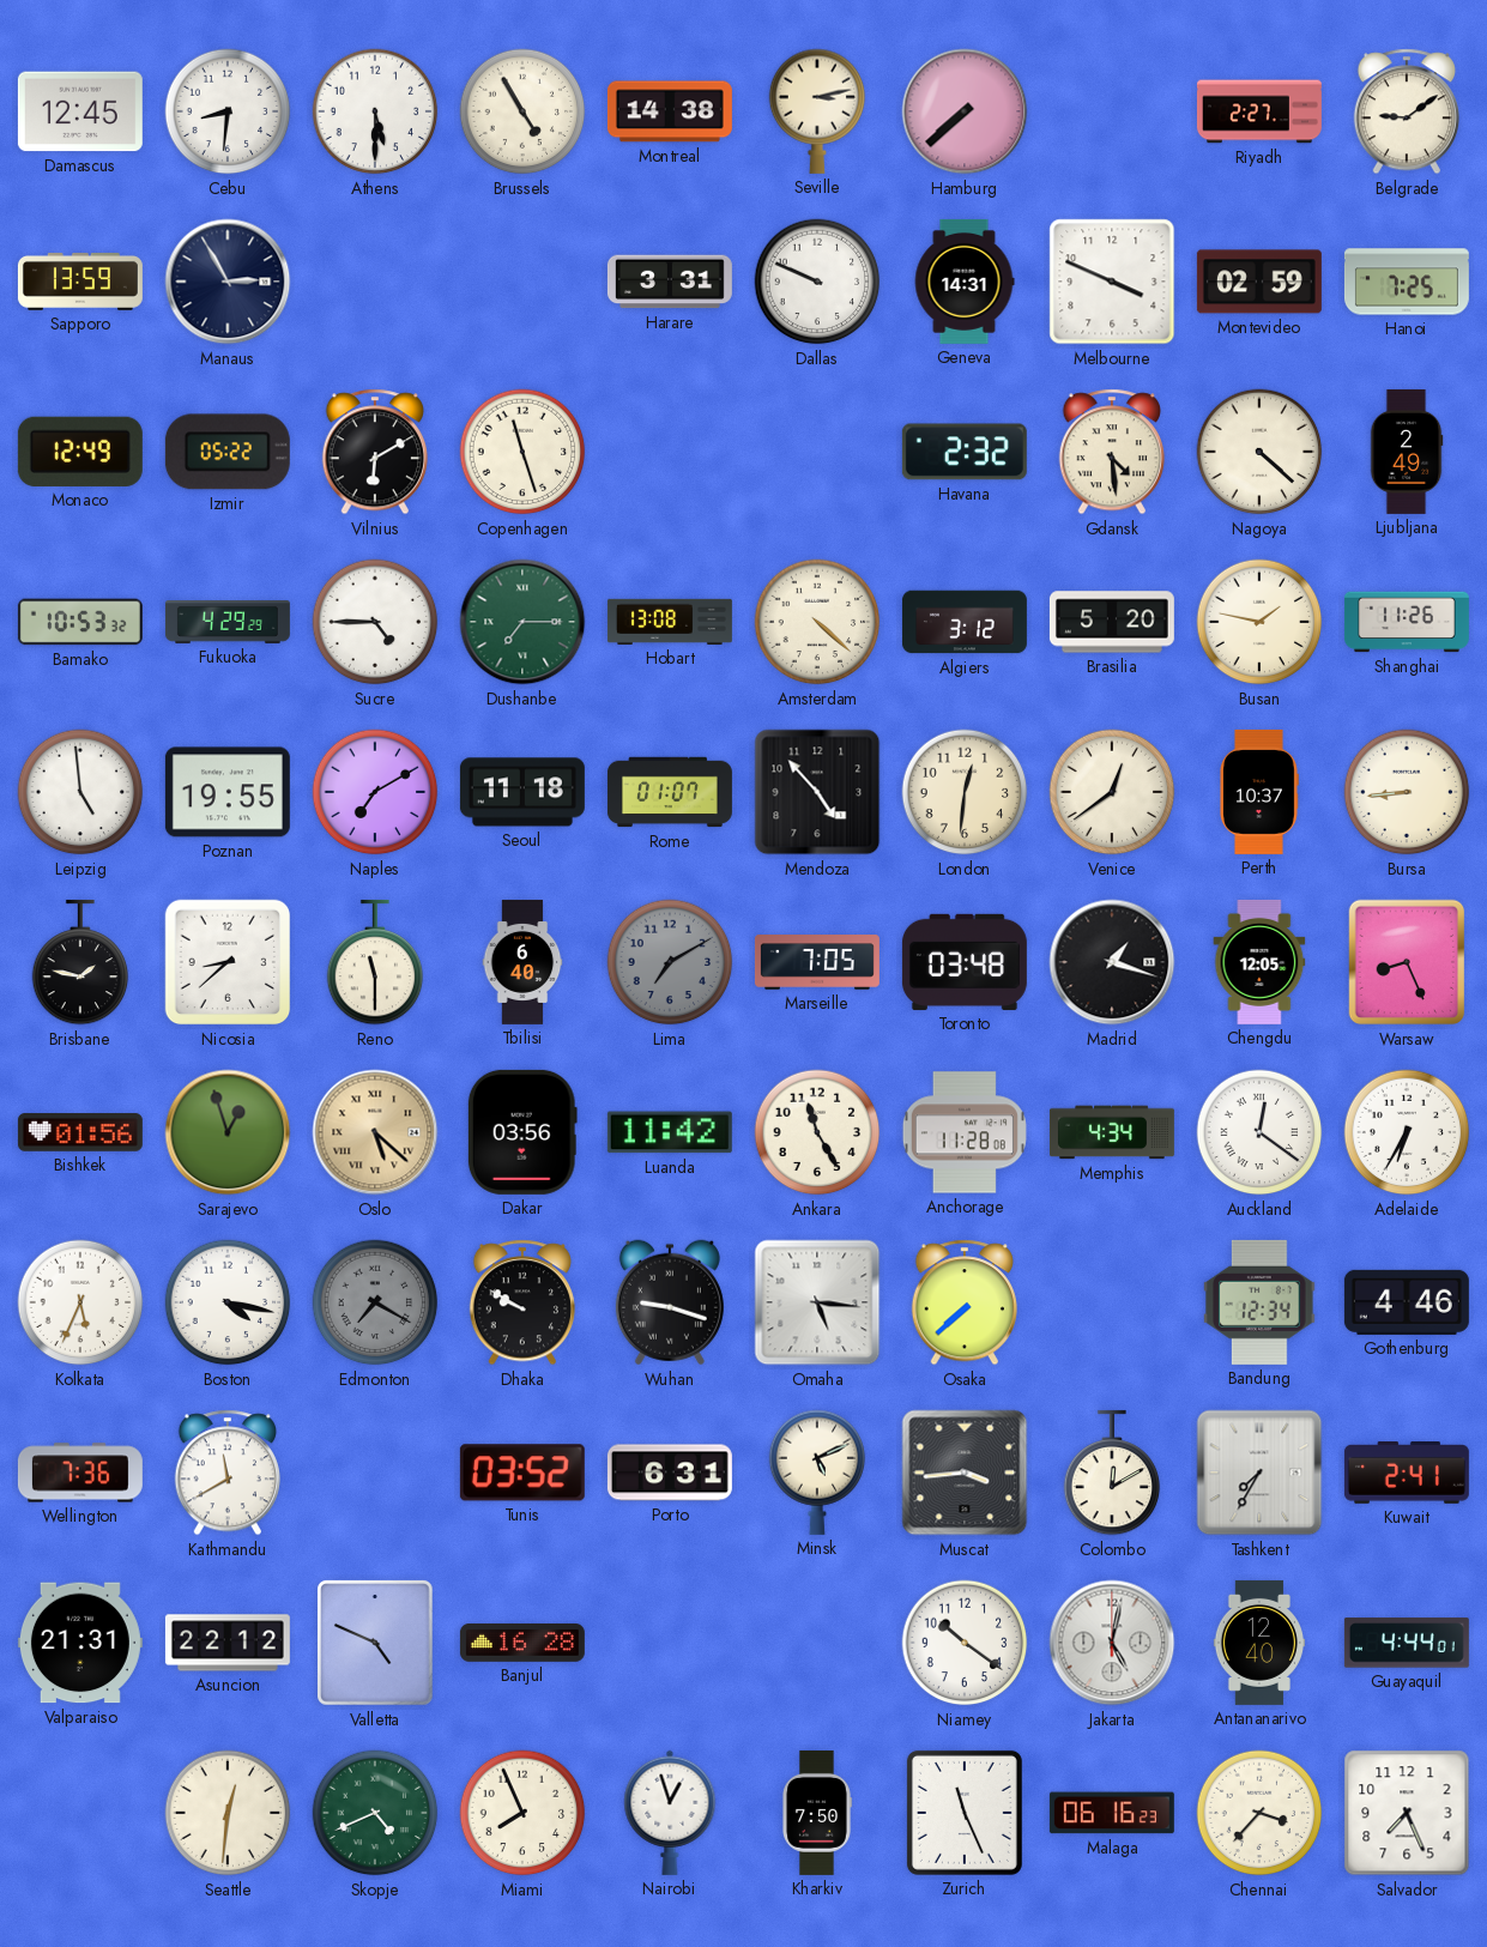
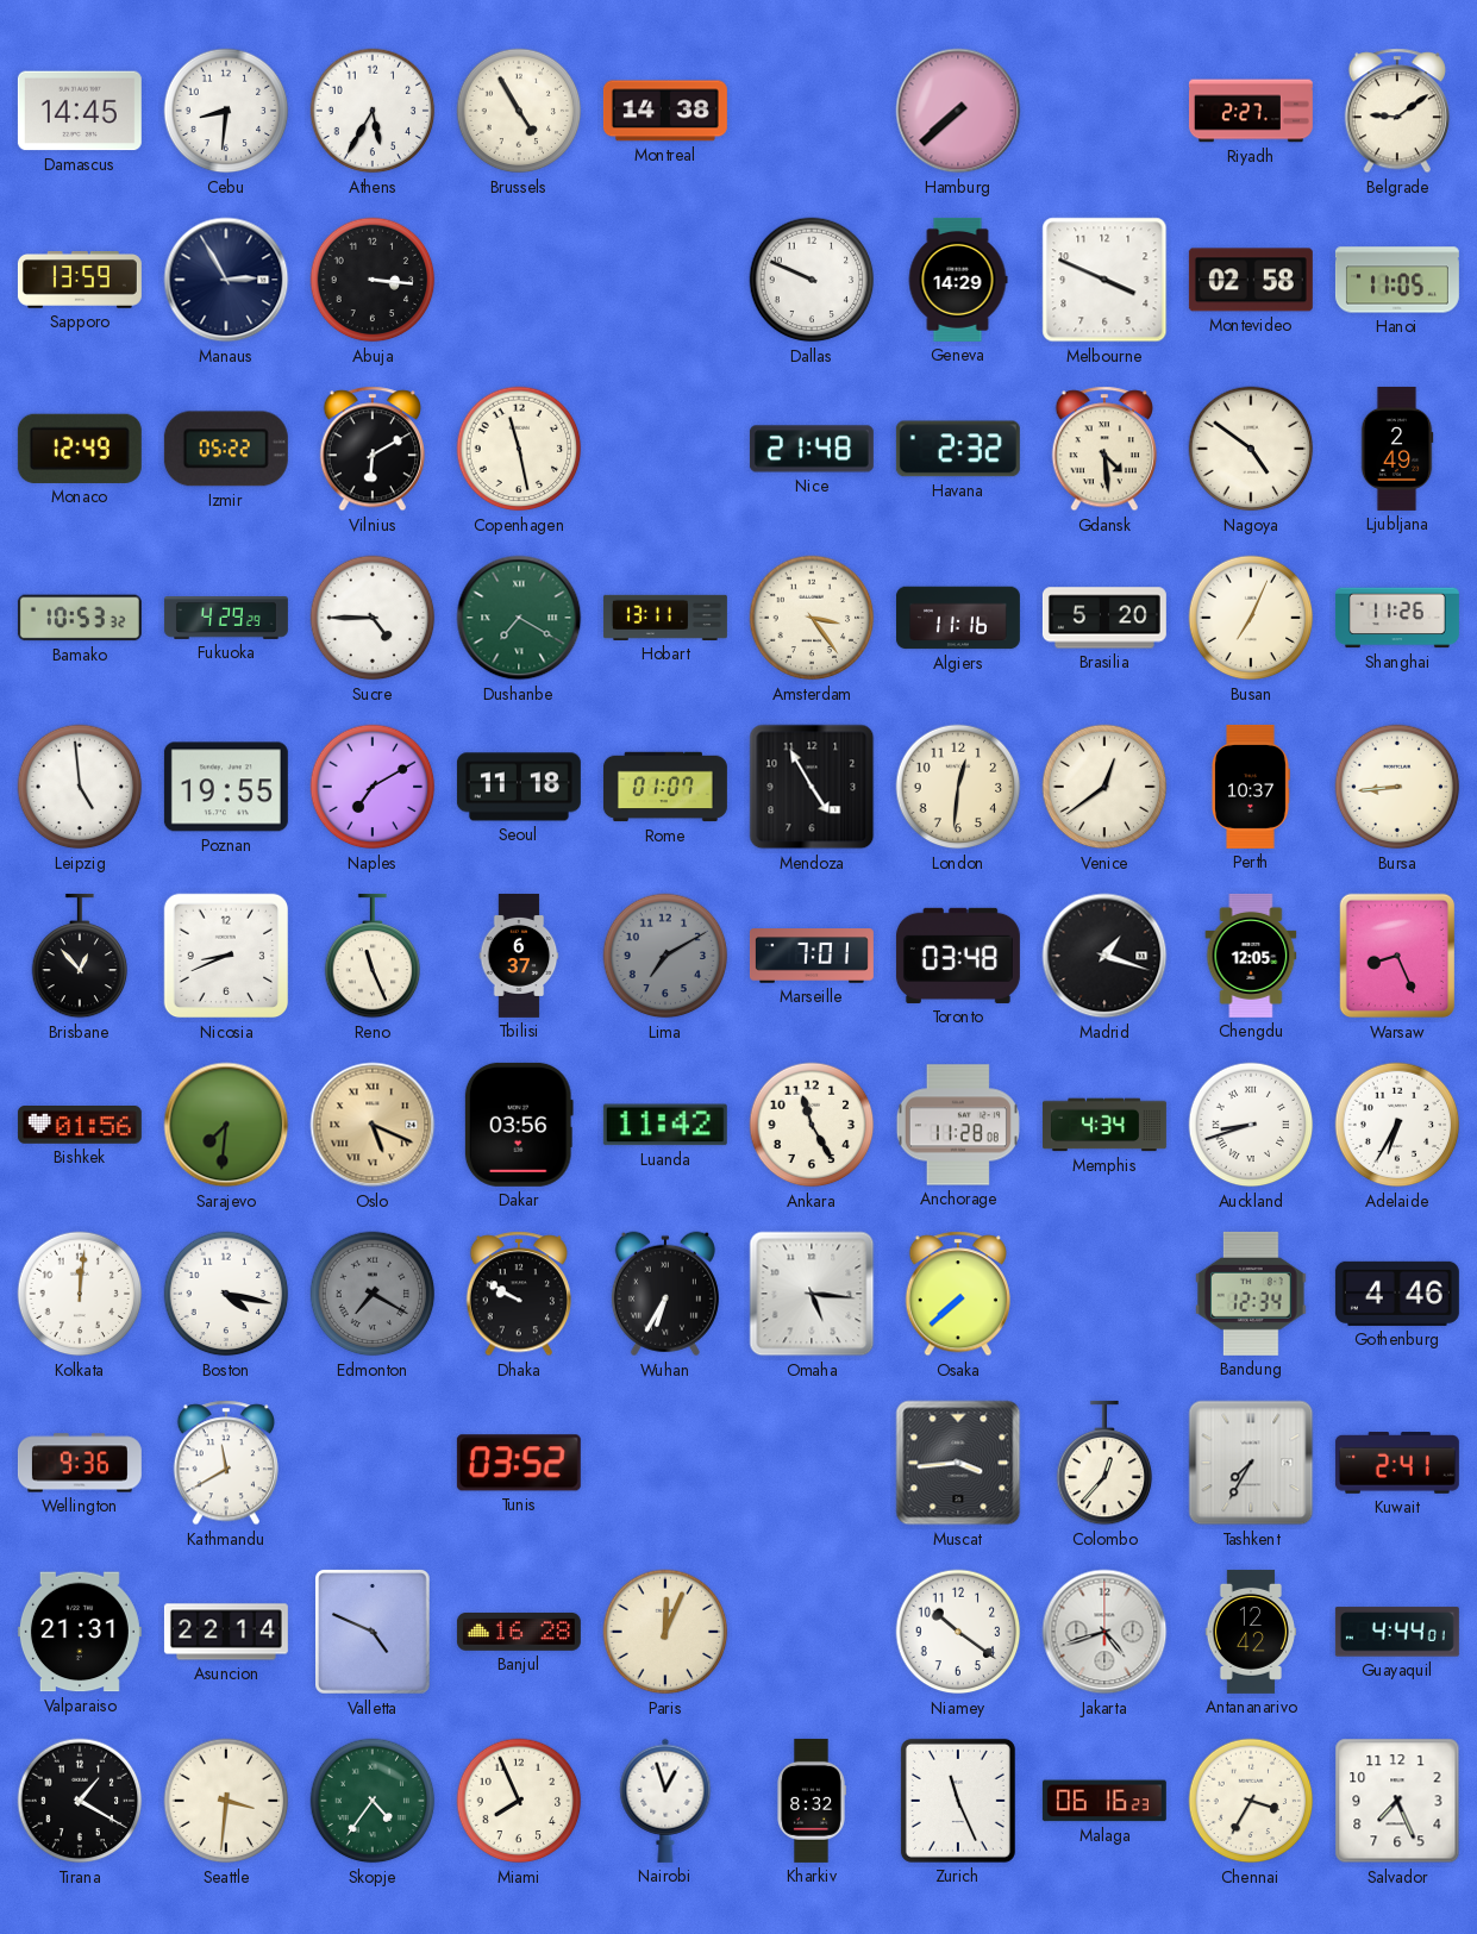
Damascus: 12:45 -> 14:45 (80, 111)
Athens: 5:30 -> 5:35 (373, 111)
Seville: 3:13 -> none (817, 111)
Abuja: none -> 3:16 (373, 280)
Harare: 3:31 -> none (670, 282)
Geneva: 14:31 -> 14:29 (958, 280)
Montevideo: 02:59 -> 02:58 (1251, 280)
Hanoi: 7:25 -> 11:05 (1397, 280)
Copenhagen: 11:27 -> 11:28 (519, 449)
Nice: none -> 21:48 (812, 449)
Nagoya: 4:22 -> 4:51 (1251, 449)
Dushanbe: 7:15 -> 7:20 (519, 618)
Hobart: 13:08 -> 13:11 (665, 618)
Amsterdam: 4:22 -> 3:24 (812, 618)
Algiers: 3:12 -> 11:16 (958, 618)
Busan: 1:47 -> 7:04 (1251, 618)
Mendoza: 4:53 -> 4:55 (812, 787)
Brisbane: 1:47 -> 12:53 (80, 956)
Nicosia: 8:38 -> 8:41 (226, 956)
Reno: 11:30 -> 11:26 (373, 956)
Tbilisi: 6:40 -> 6:37 (519, 956)
Marseille: 7:05 -> 7:01 (812, 956)
Sarajevo: 12:57 -> 7:31 (226, 1125)
Oslo: 5:22 -> 5:19 (373, 1125)
Auckland: 12:21 -> 8:42 (1251, 1125)
Kolkata: 5:34 -> 12:01 (80, 1294)
Wuhan: 9:18 -> 6:35 (665, 1294)
Wellington: 7:36 -> 9:36 (80, 1463)
Porto: 6:31 -> none (670, 1473)
Minsk: 5:11 -> none (817, 1473)
Colombo: 12:10 -> 12:37 (1104, 1463)
Asuncion: 22:12 -> 22:14 (226, 1632)
Paris: none -> 12:04 (665, 1632)
Jakarta: 5:02 -> 4:42 (1104, 1632)
Antananarivo: 12:40 -> 12:42 (1250, 1632)
Tirana: none -> 1:20 (80, 1801)
Seattle: 12:31 -> 3:31 (226, 1801)
Skopje: 4:41 -> 4:36 (373, 1801)
Kharkiv: 7:50 -> 8:32 (812, 1801)
Chennai: 3:37 -> 3:35 (1251, 1801)
